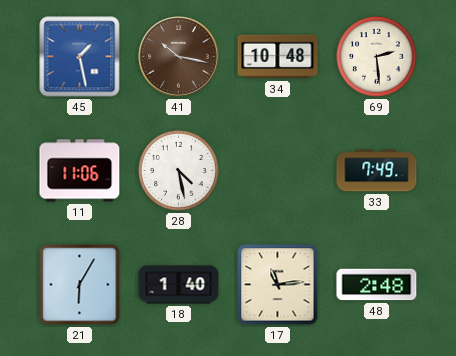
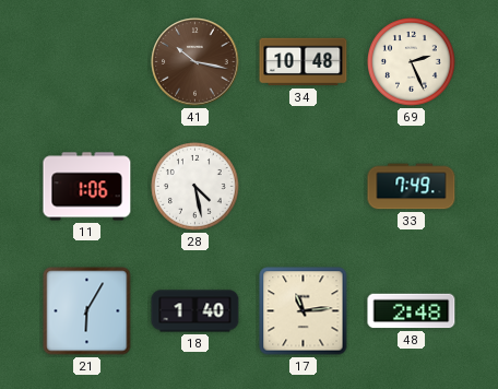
45: 1:28 -> none (80, 57)
69: 2:29 -> 2:26 (412, 62)
11: 11:06 -> 1:06 (87, 187)
